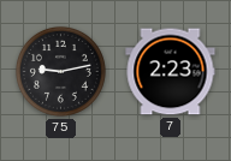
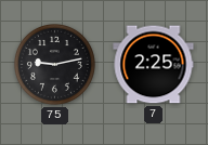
7: 2:23 -> 2:25 (154, 65)
